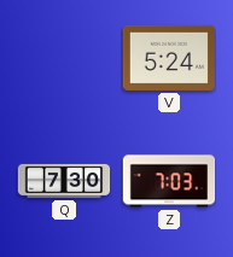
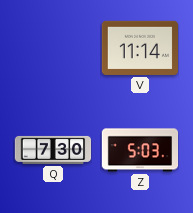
V: 5:24 -> 11:14 (139, 48)
Z: 7:03 -> 5:03 (140, 150)
